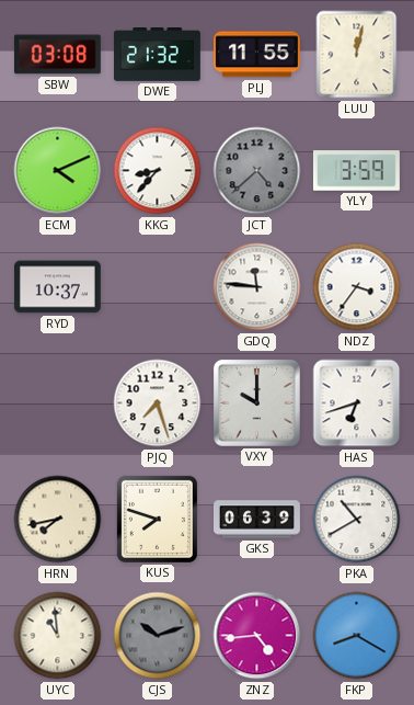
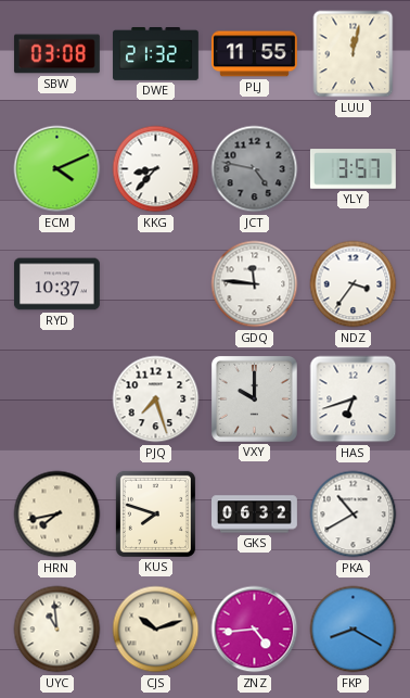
JCT: 4:38 -> 4:47 (255, 169)
YLY: 3:59 -> 3:57 (353, 169)
GKS: 06:39 -> 06:32 (255, 515)
CJS dial: grey -> cream (156, 630)
